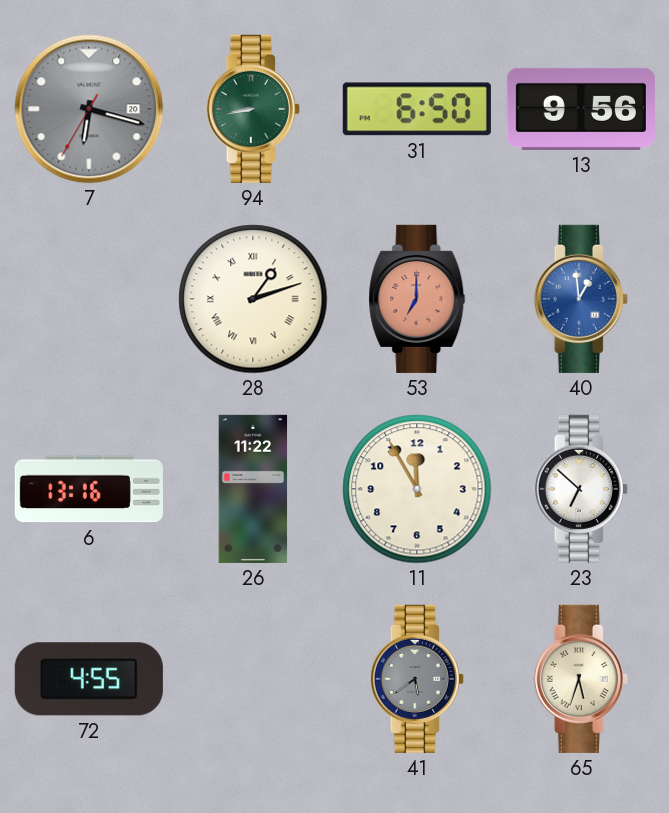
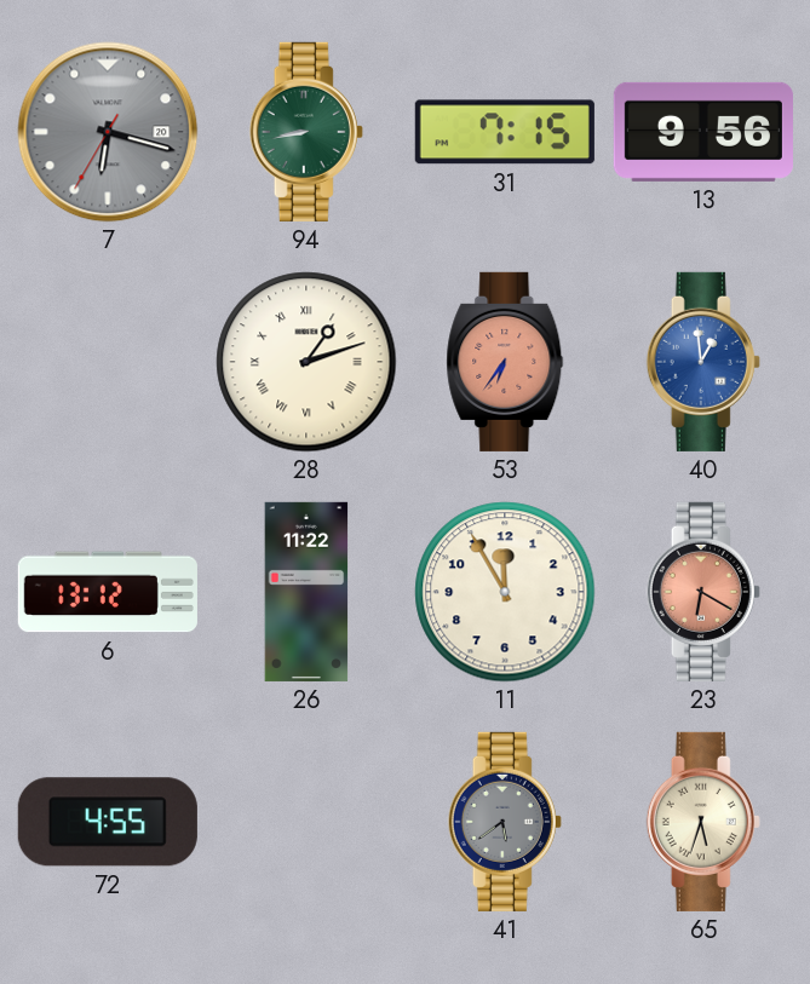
31: 6:50 -> 7:15 (505, 132)
53: 7:00 -> 6:36 (505, 362)
6: 13:16 -> 13:12 (108, 592)
23: 6:52 -> 6:20 (703, 592)
23 dial: white -> salmon (703, 592)
